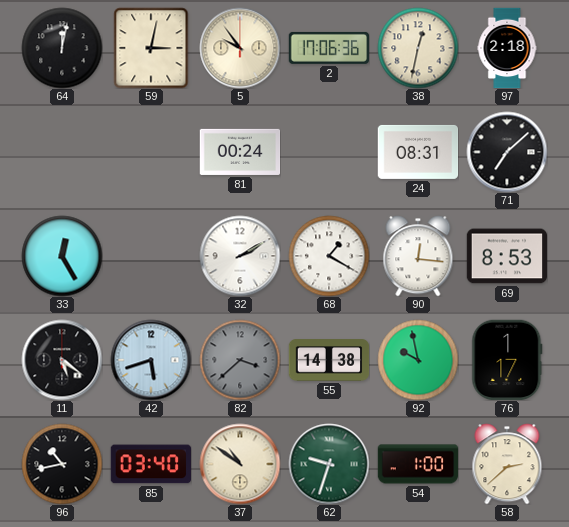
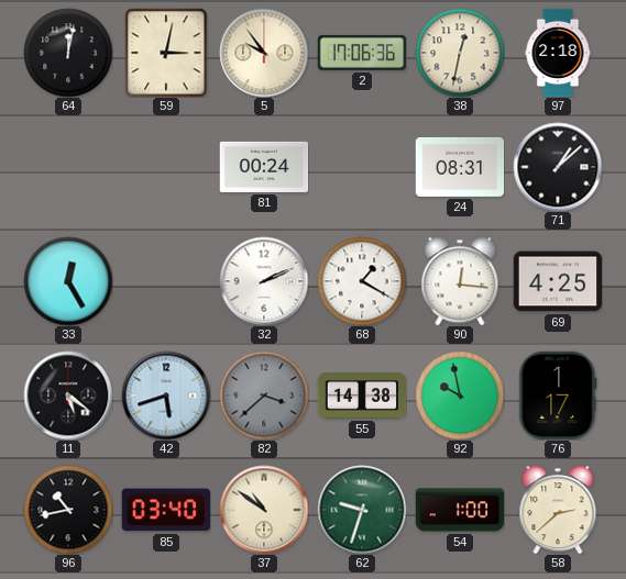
71: 7:08 -> 1:08 (558, 167)
32: 2:10 -> 2:11 (264, 281)
69: 8:53 -> 4:25 (558, 281)
